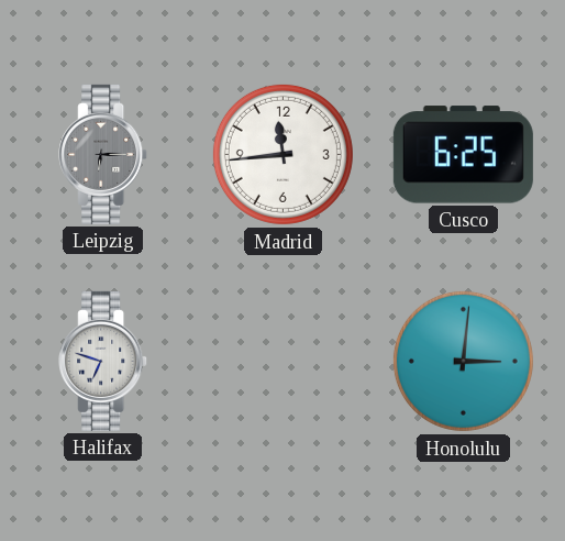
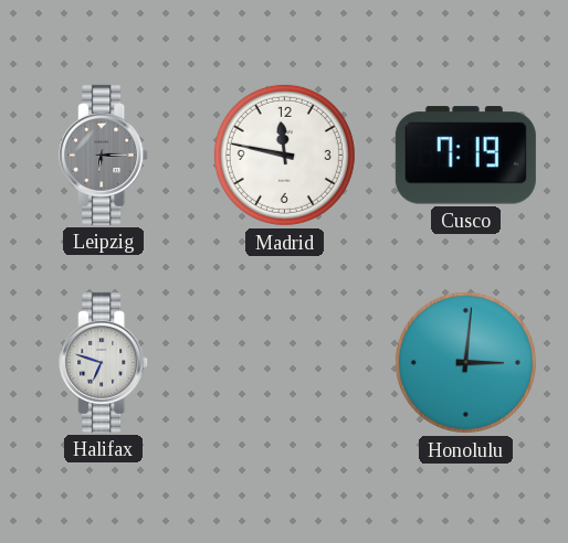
Madrid: 11:44 -> 11:47 (284, 155)
Cusco: 6:25 -> 7:19 (465, 156)
